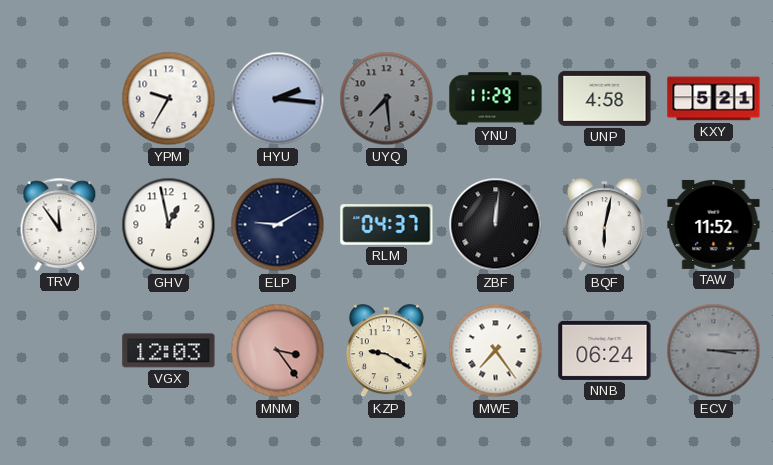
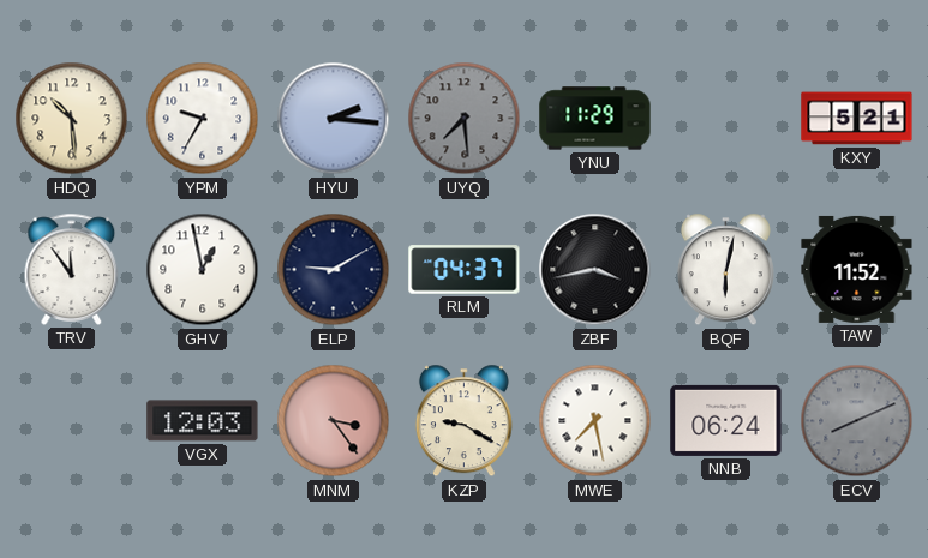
HDQ: none -> 10:29 (72, 119)
UNP: 4:58 -> none (605, 98)
ZBF: 12:01 -> 3:43 (595, 270)
MWE: 7:24 -> 7:28 (595, 421)
ECV: 3:15 -> 8:11 (857, 421)
